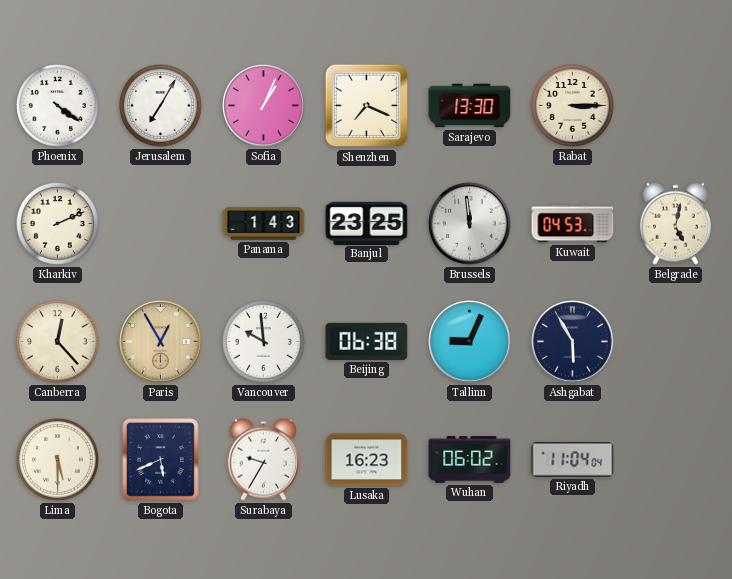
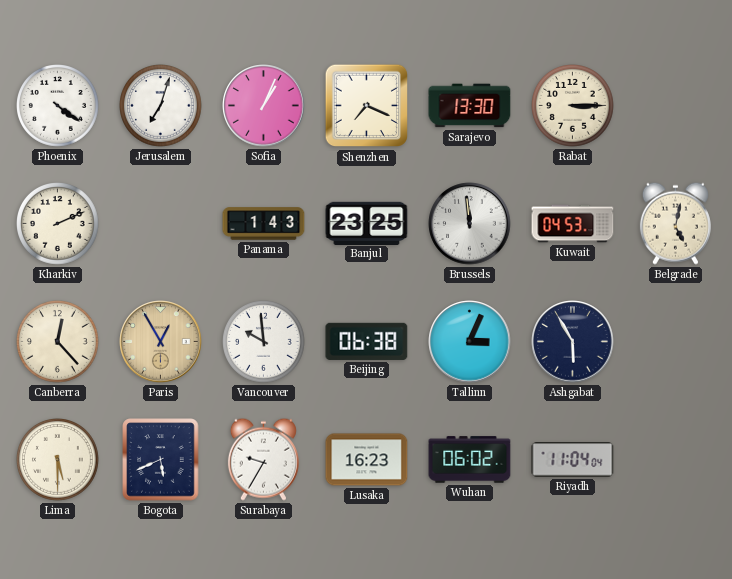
Jerusalem: 7:05 -> 7:03 (161, 106)
Tallinn: 9:04 -> 3:04 (470, 342)
